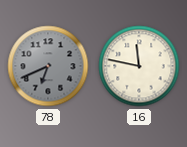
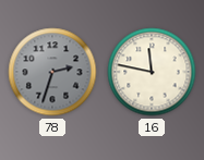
78: 6:41 -> 2:33 (52, 72)
